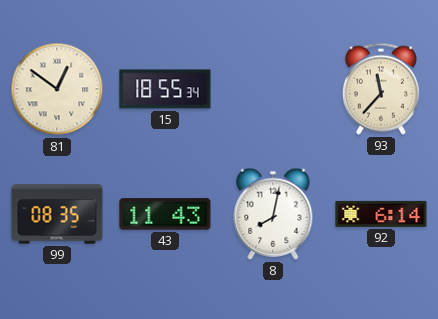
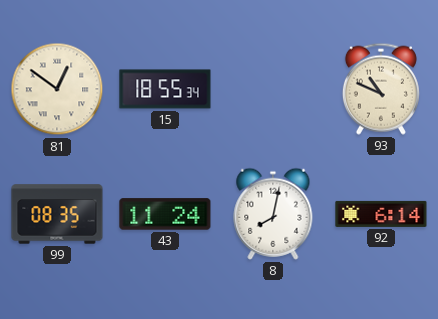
93: 11:37 -> 10:49 (381, 89)
43: 11:43 -> 11:24 (165, 214)
